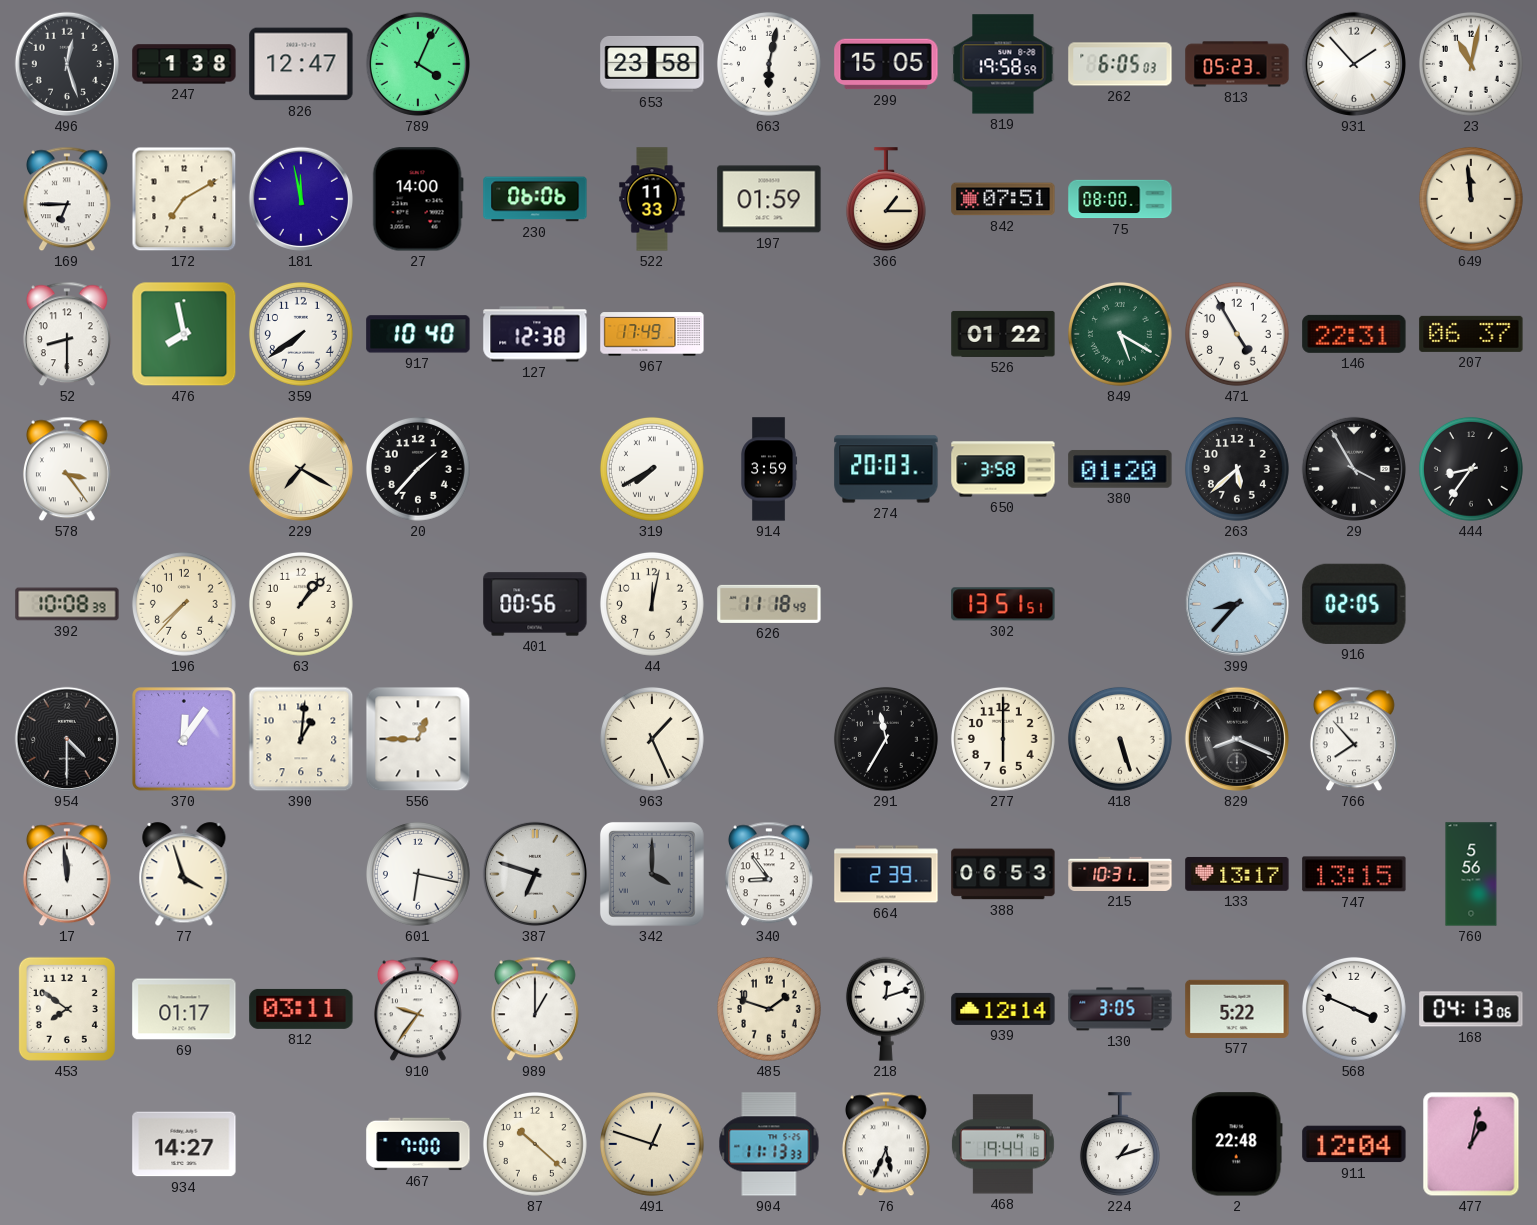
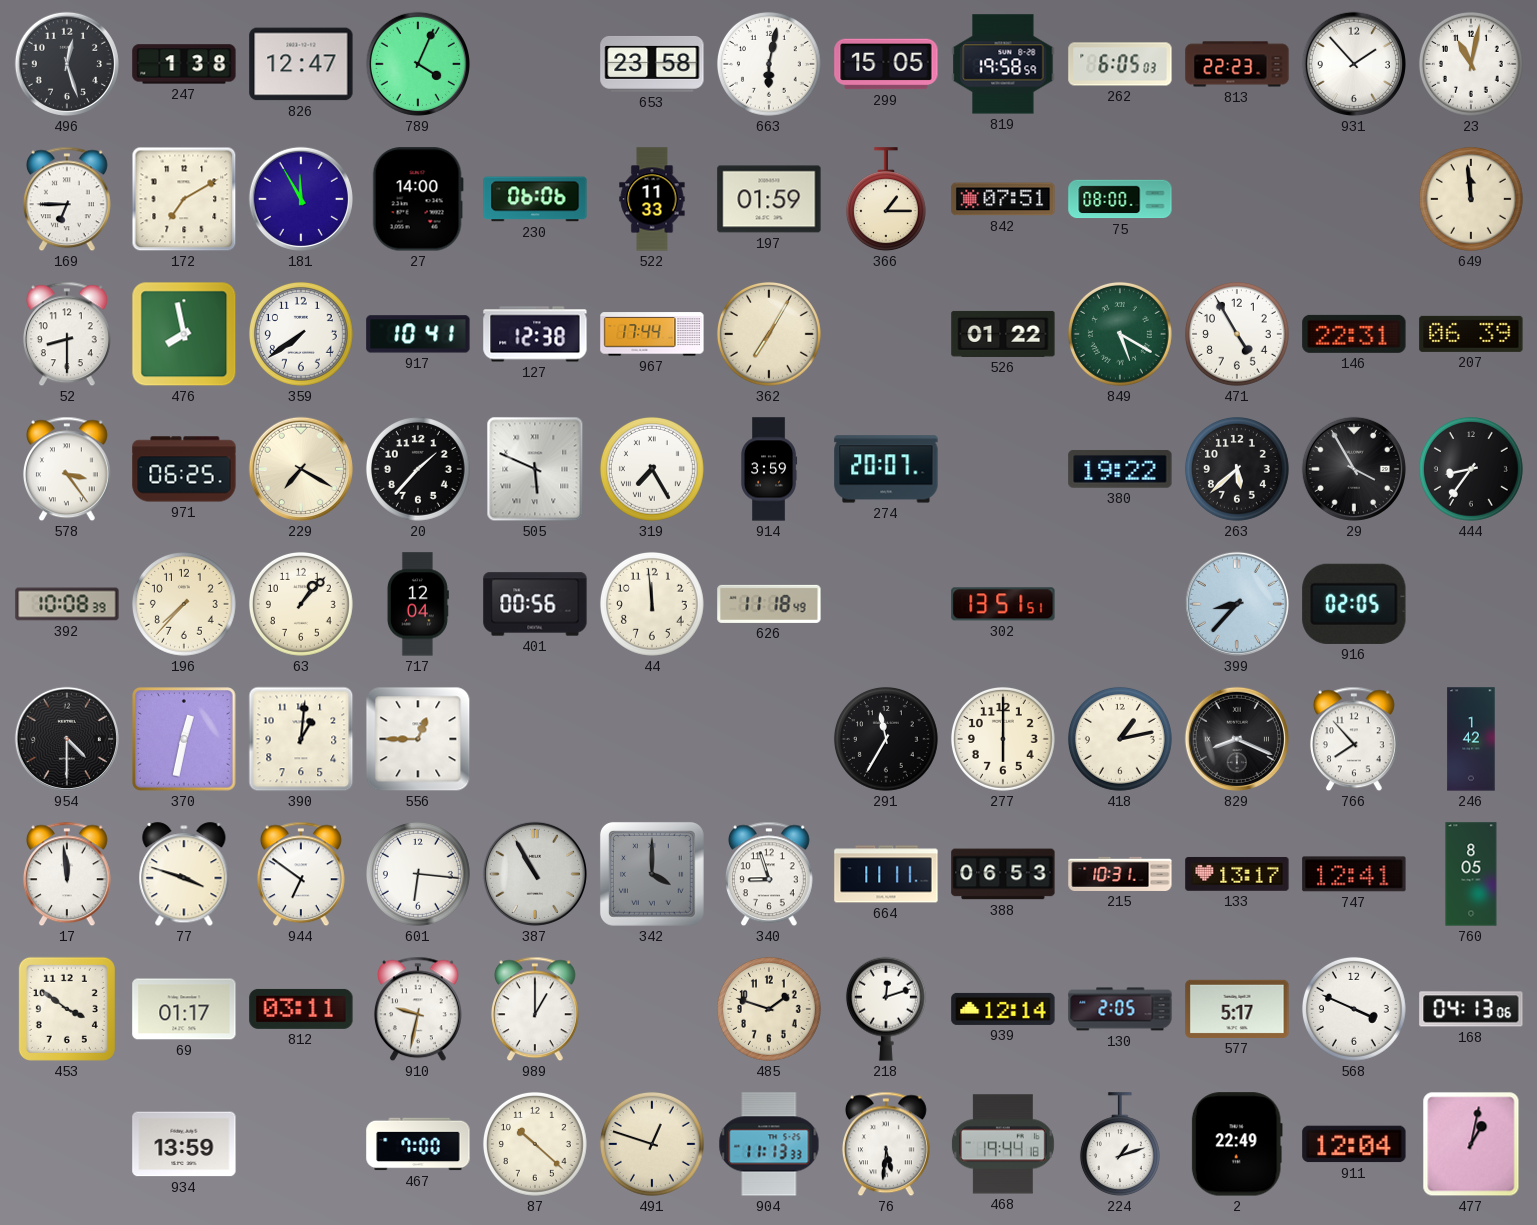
813: 05:23 -> 22:23 (1237, 64)
181: 11:58 -> 11:55 (301, 199)
917: 10:40 -> 10:41 (418, 334)
967: 17:49 -> 17:44 (652, 334)
362: none -> 7:05 (769, 334)
207: 06:37 -> 06:39 (1471, 334)
971: none -> 06:25 (184, 469)
505: none -> 5:49 (535, 469)
319: 7:40 -> 7:25 (652, 469)
274: 20:03 -> 20:07 (886, 469)
650: 3:58 -> none (1003, 469)
380: 01:20 -> 19:22 (1120, 469)
717: none -> 12:04 (417, 604)
44: 12:02 -> 11:59 (652, 604)
370: 12:06 -> 12:32 (184, 739)
963: 1:26 -> none (652, 739)
418: 5:27 -> 1:13 (1120, 739)
246: none -> 1:42 (1471, 739)
77: 3:57 -> 3:48 (184, 875)
944: none -> 6:51 (301, 874)
601: 6:17 -> 6:16 (418, 874)
387: 6:48 -> 10:55 (535, 874)
340: 8:54 -> 8:57 (769, 874)
664: 2:39 -> 11:11 (886, 874)
747: 13:15 -> 12:41 (1354, 874)
760: 5:56 -> 8:05 (1471, 874)
453: 7:51 -> 3:51 (67, 1009)
910: 9:36 -> 9:32 (418, 1009)
130: 3:05 -> 2:05 (1120, 1009)
577: 5:22 -> 5:17 (1237, 1009)
934: 14:27 -> 13:59 (184, 1144)
76: 5:34 -> 5:31 (886, 1144)
2: 22:48 -> 22:49 (1237, 1144)
